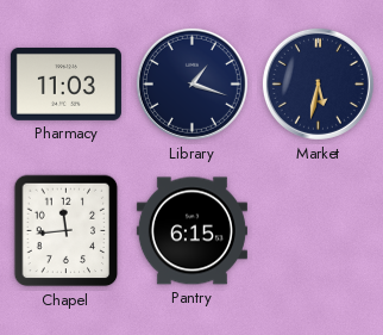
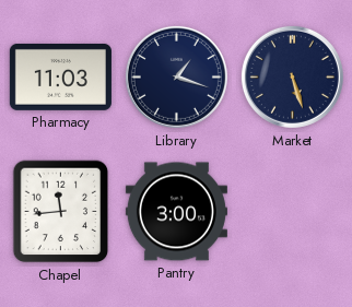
Market: 5:32 -> 5:27 (292, 76)
Pantry: 6:15 -> 3:00 (176, 212)
